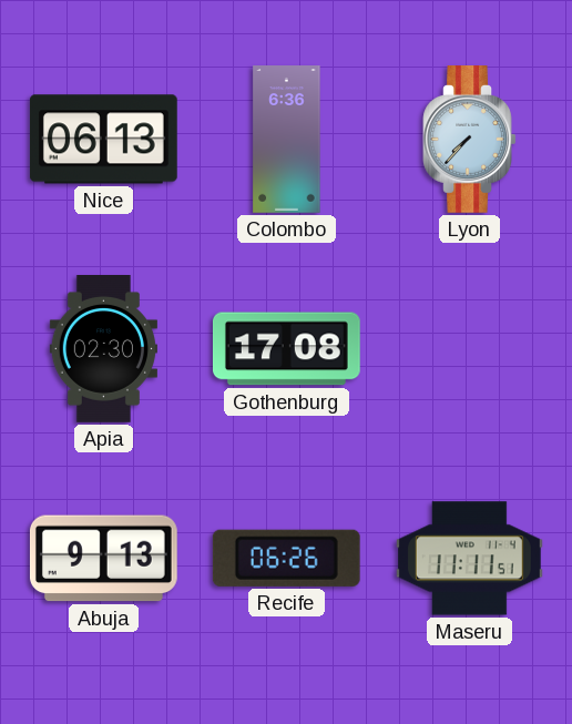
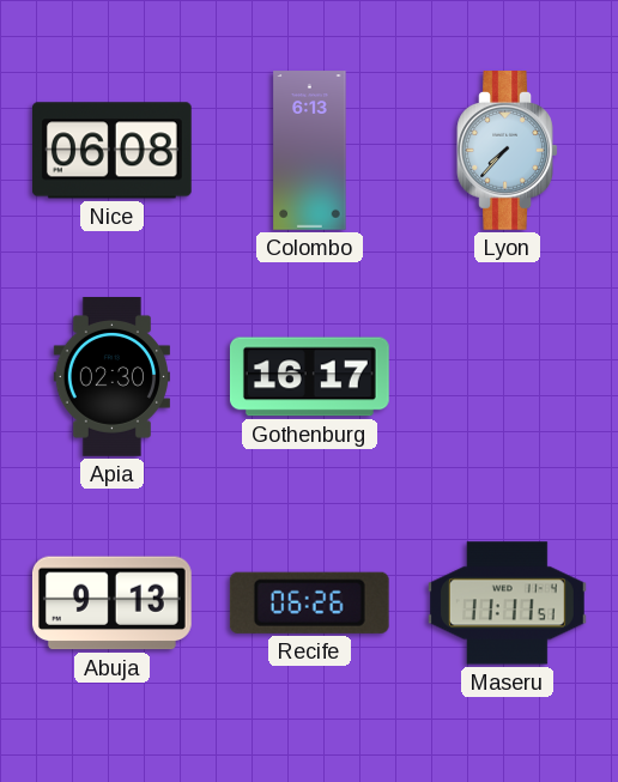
Nice: 06:13 -> 06:08 (111, 151)
Colombo: 6:36 -> 6:13 (310, 151)
Gothenburg: 17:08 -> 16:17 (309, 377)
